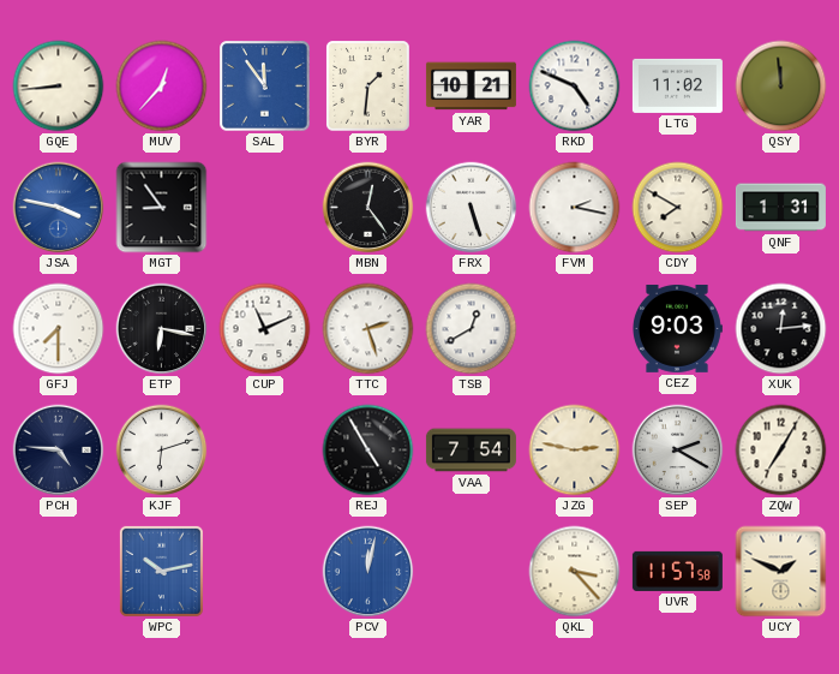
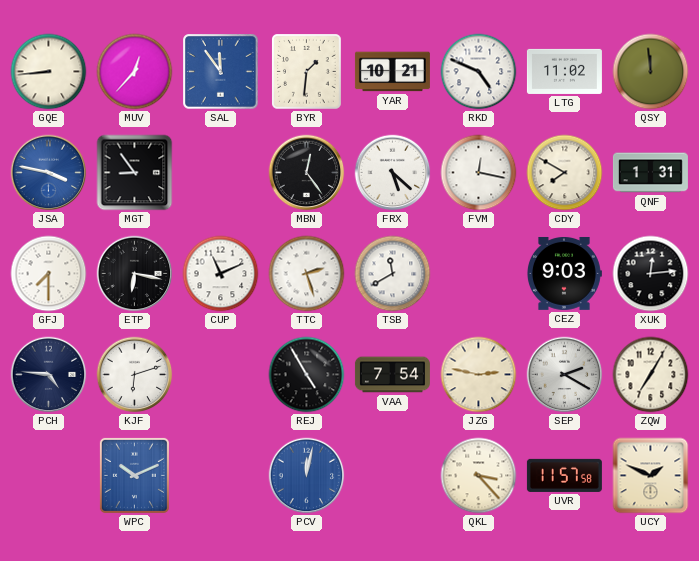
FRX: 5:27 -> 5:22 (393, 173)
FVM: 2:17 -> 12:17 (479, 173)
TSB: 12:40 -> 11:40 (393, 274)
WPC: 10:13 -> 10:11 (134, 475)
